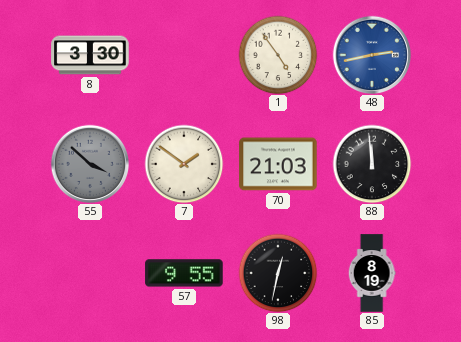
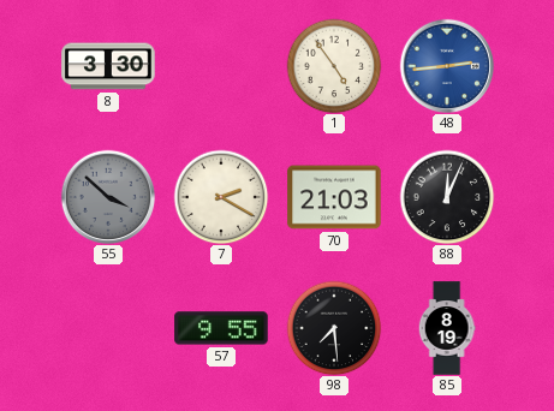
48: 2:43 -> 2:44 (447, 66)
7: 1:51 -> 2:20 (221, 197)
88: 11:59 -> 12:04 (447, 197)
98: 12:32 -> 7:29 (334, 328)
